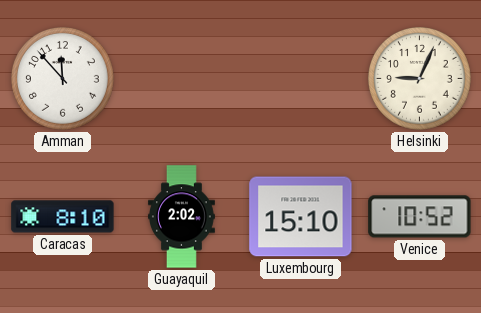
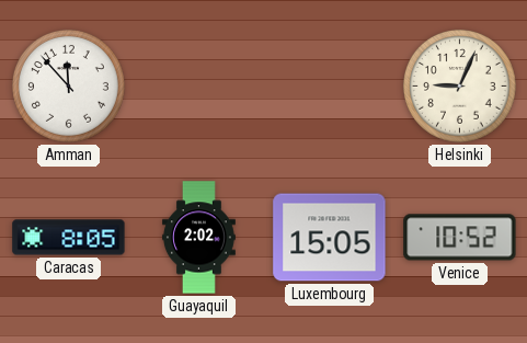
Caracas: 8:10 -> 8:05 (69, 238)
Luxembourg: 15:10 -> 15:05 (330, 238)
